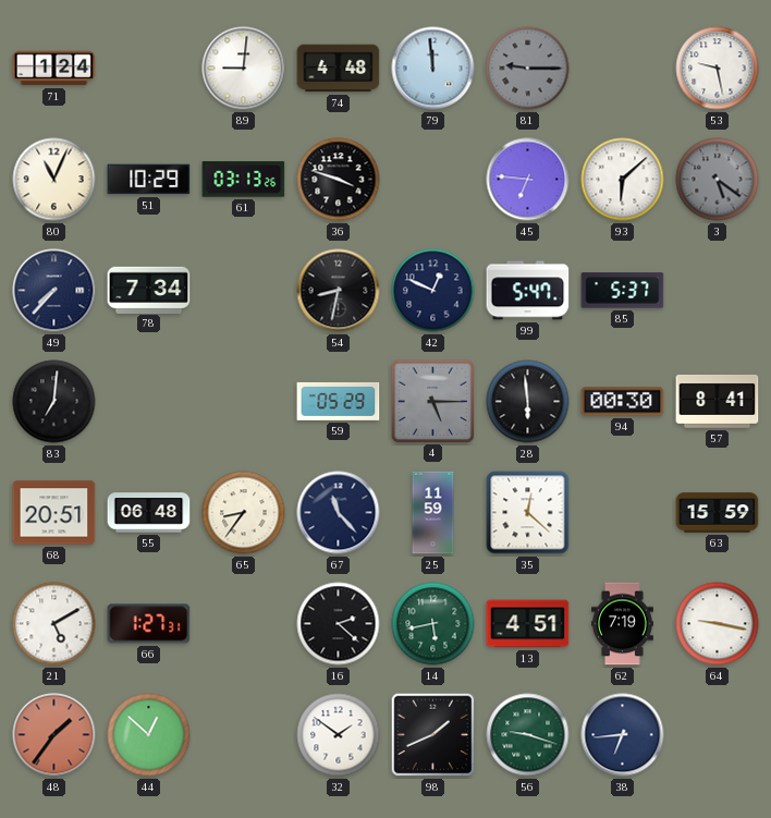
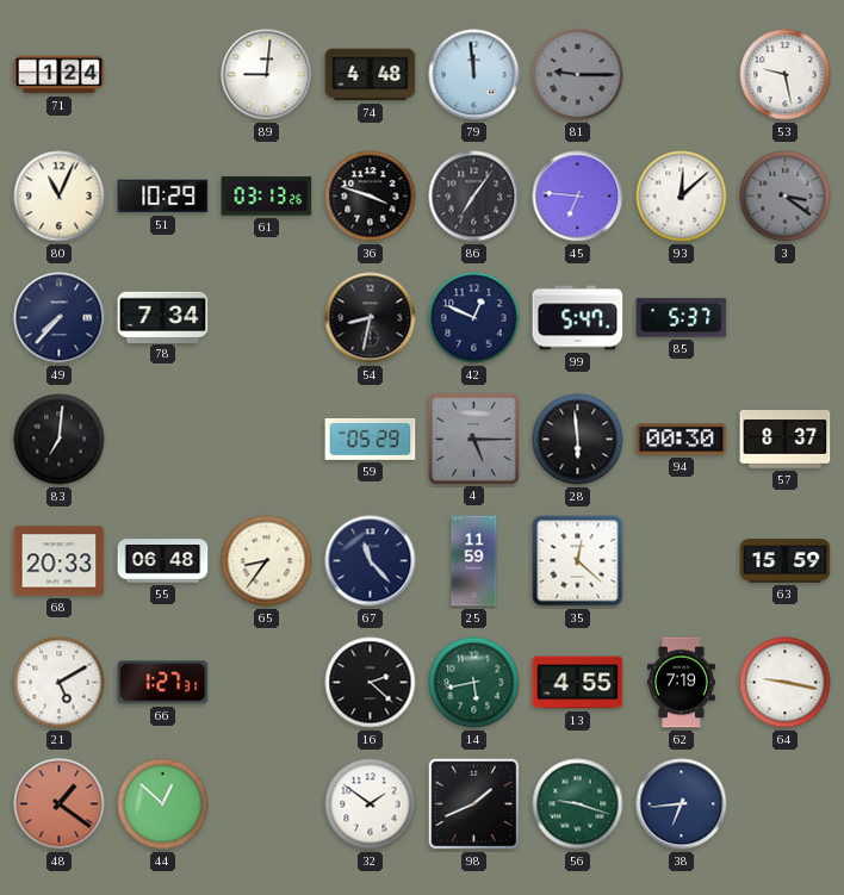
86: none -> 7:06 (474, 197)
93: 6:08 -> 12:08 (682, 197)
3: 5:21 -> 3:21 (786, 197)
57: 8:41 -> 8:37 (786, 440)
68: 20:51 -> 20:33 (60, 561)
13: 4:51 -> 4:55 (578, 683)
48: 1:36 -> 1:21 (60, 804)
